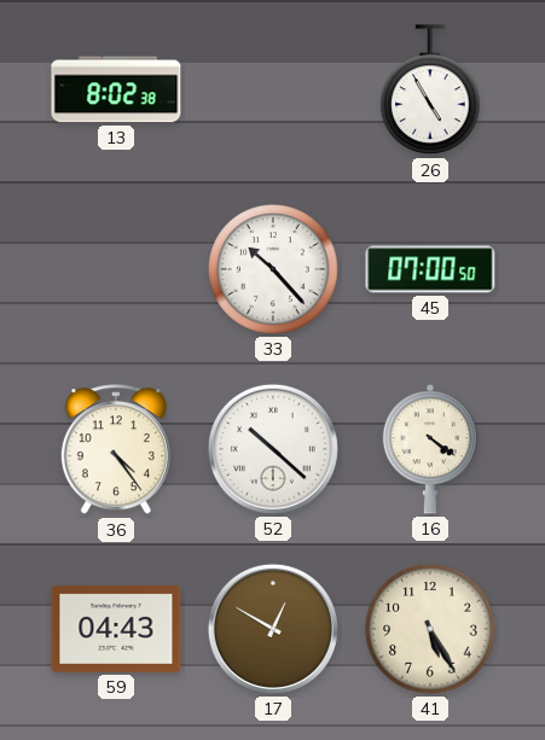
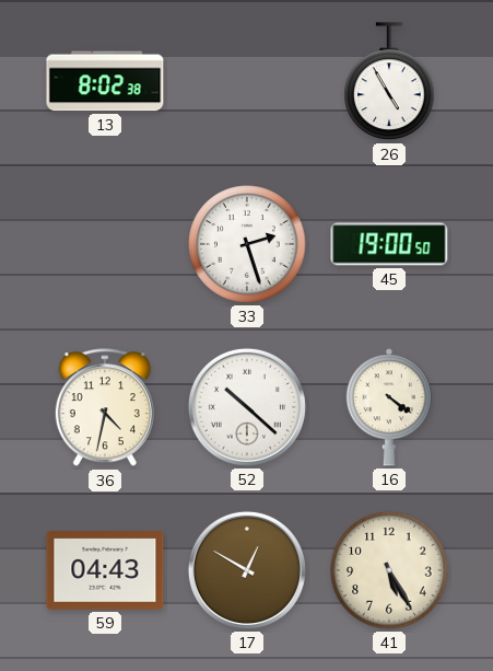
33: 10:23 -> 2:27 (247, 244)
45: 07:00 -> 19:00 (389, 244)
36: 4:24 -> 4:32 (105, 408)
